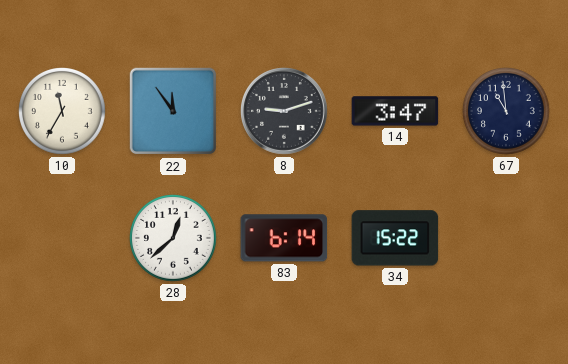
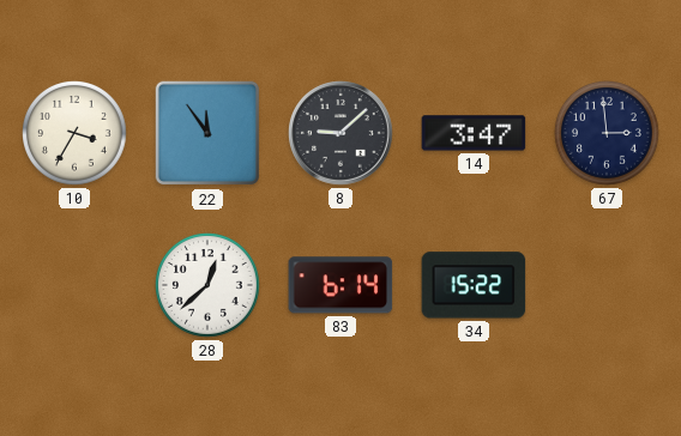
10: 11:35 -> 3:35 (76, 134)
8: 9:12 -> 9:08 (342, 134)
67: 10:59 -> 2:59 (608, 134)
